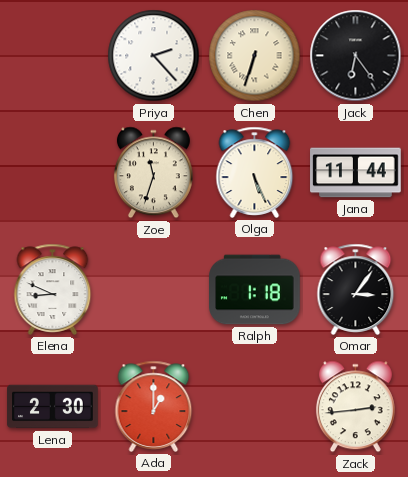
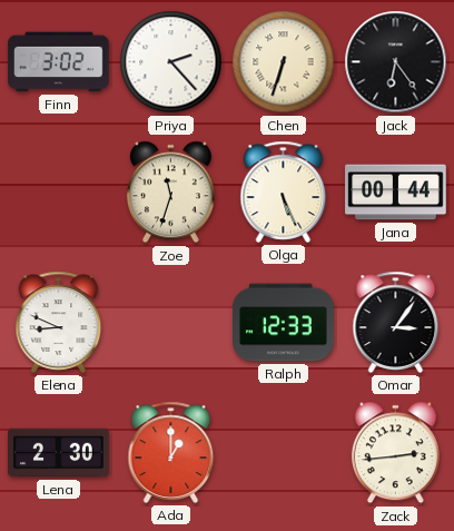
Finn: none -> 3:02 (59, 62)
Jana: 11:44 -> 00:44 (396, 193)
Ralph: 1:18 -> 12:33 (284, 323)
